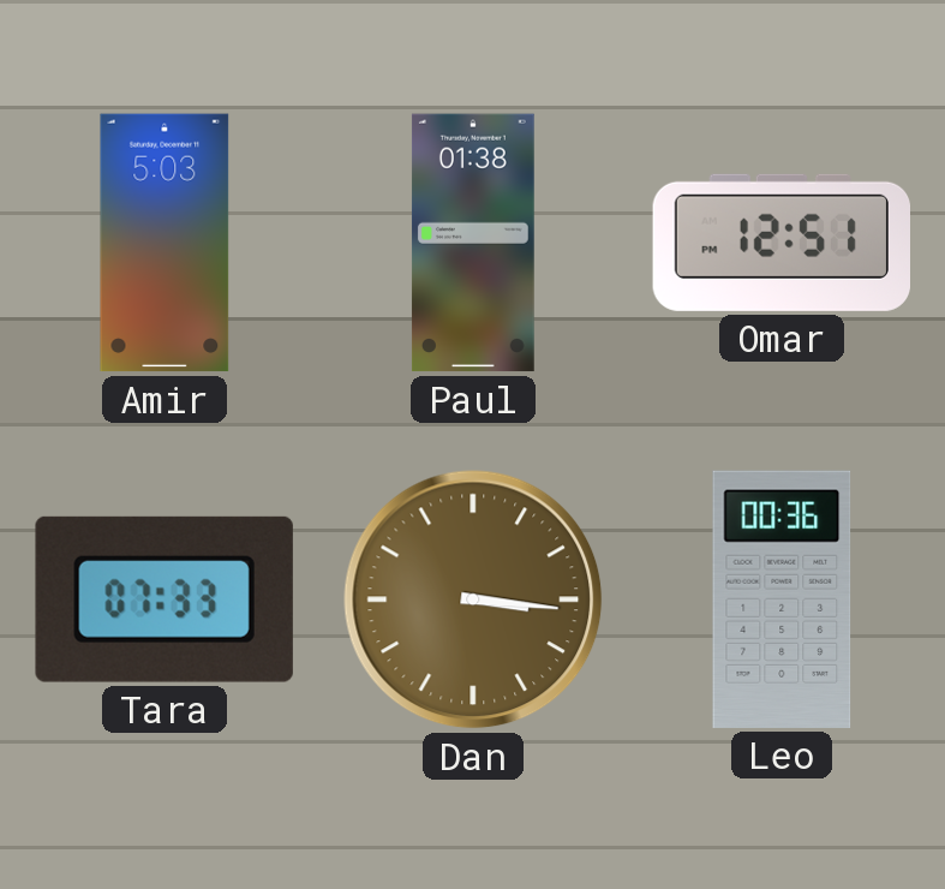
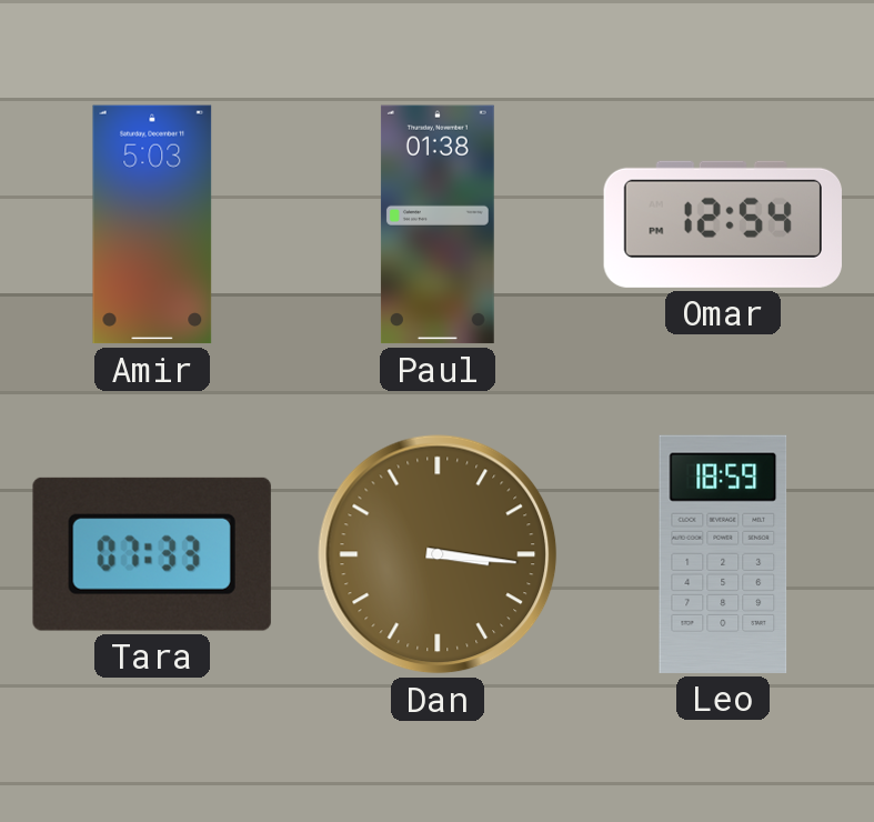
Omar: 12:51 -> 12:54 (722, 224)
Leo: 00:36 -> 18:59 (723, 554)
